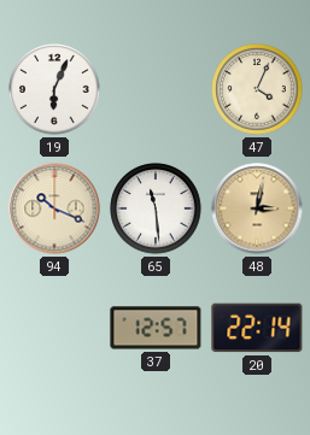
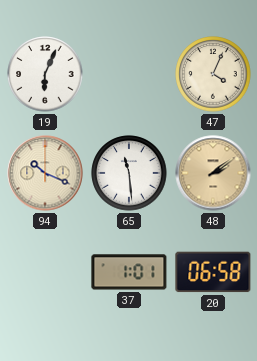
48: 3:02 -> 2:09 (213, 173)
37: 12:57 -> 1:01 (129, 272)
20: 22:14 -> 06:58 (213, 272)
